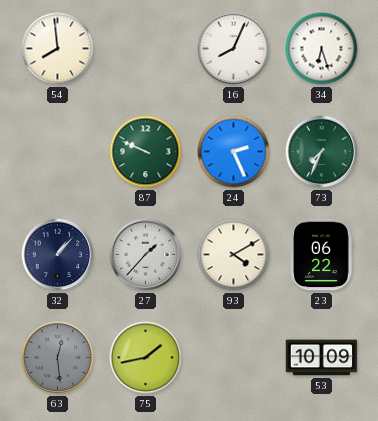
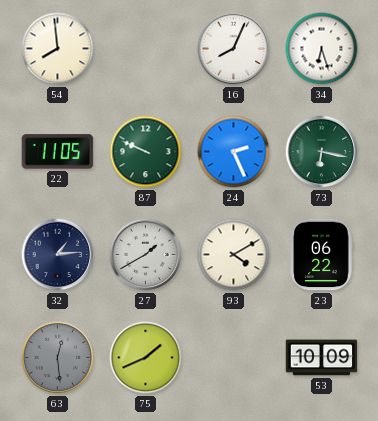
22: none -> 11:05 (58, 152)
73: 7:34 -> 6:17 (322, 152)
32: 1:07 -> 1:14 (58, 255)
27: 1:37 -> 1:40 (146, 255)
75: 1:43 -> 1:41 (146, 358)
